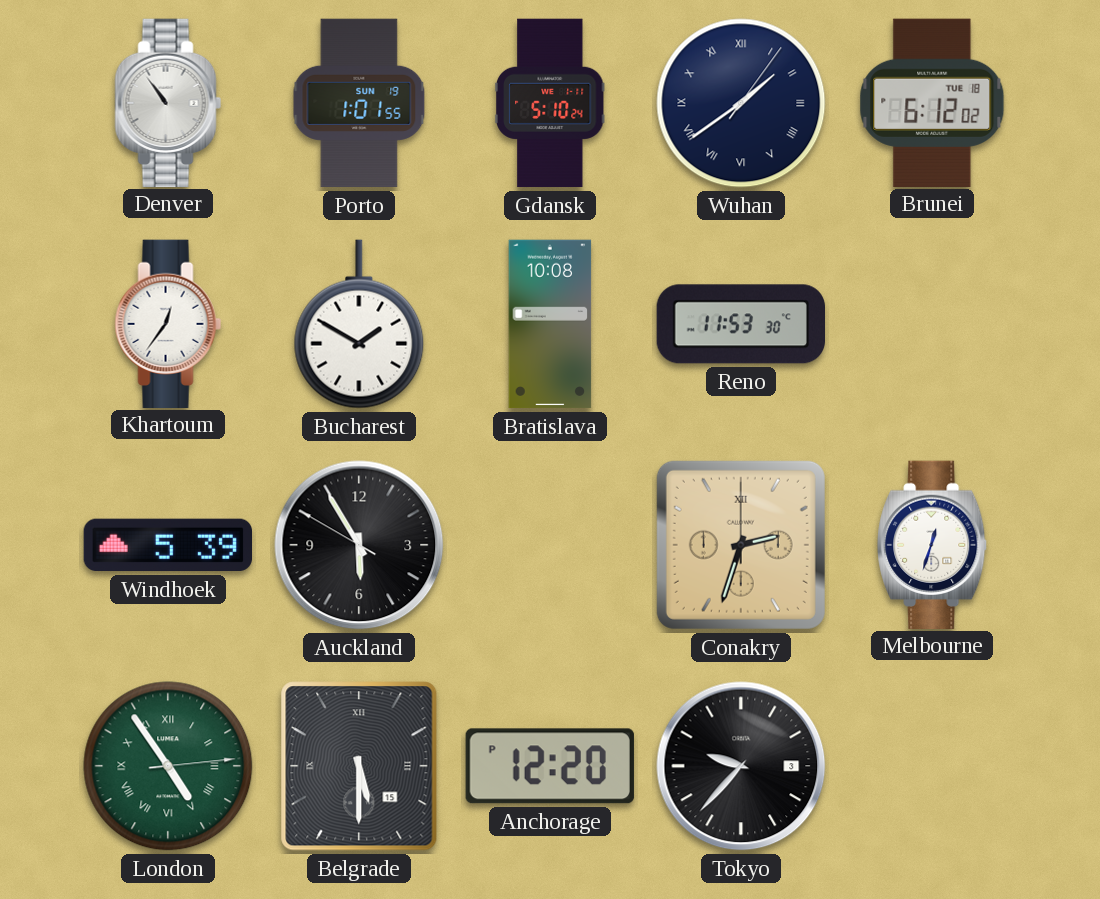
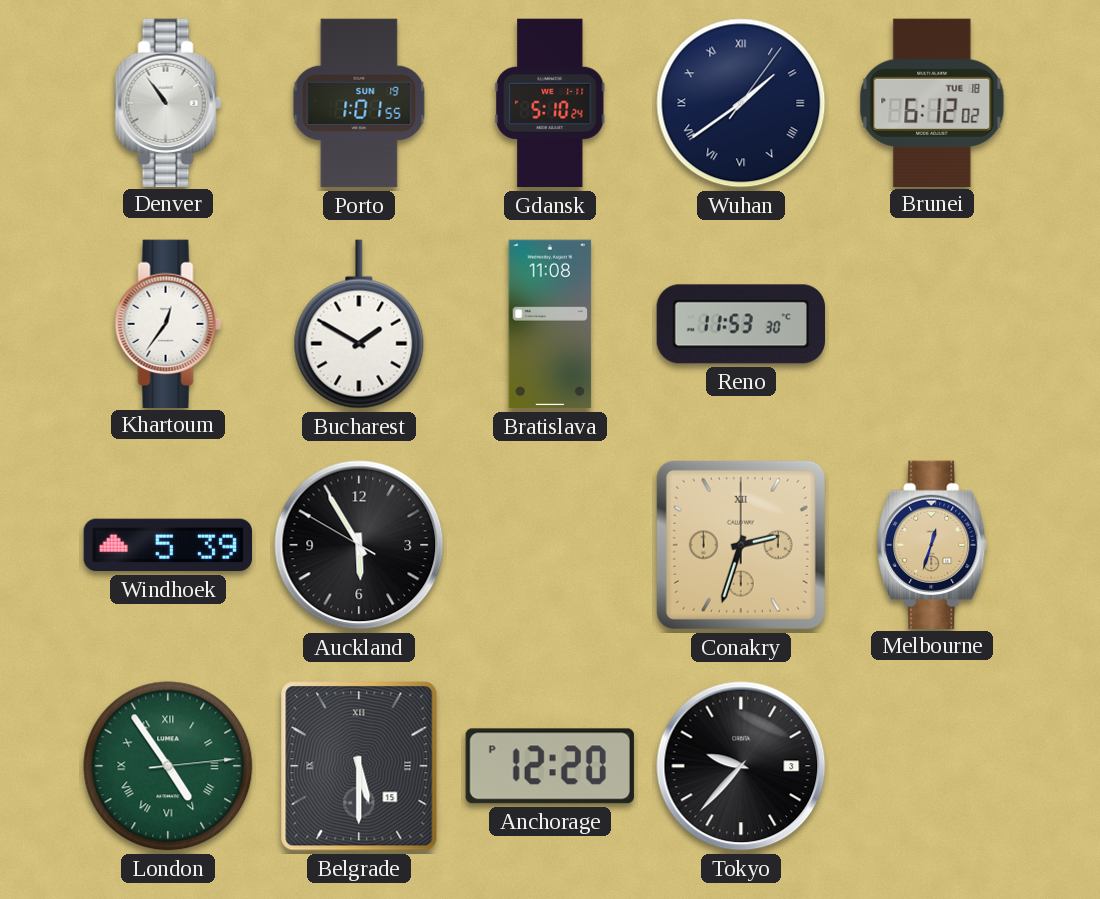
Bratislava: 10:08 -> 11:08 (550, 324)
Melbourne dial: white -> champagne (933, 544)
